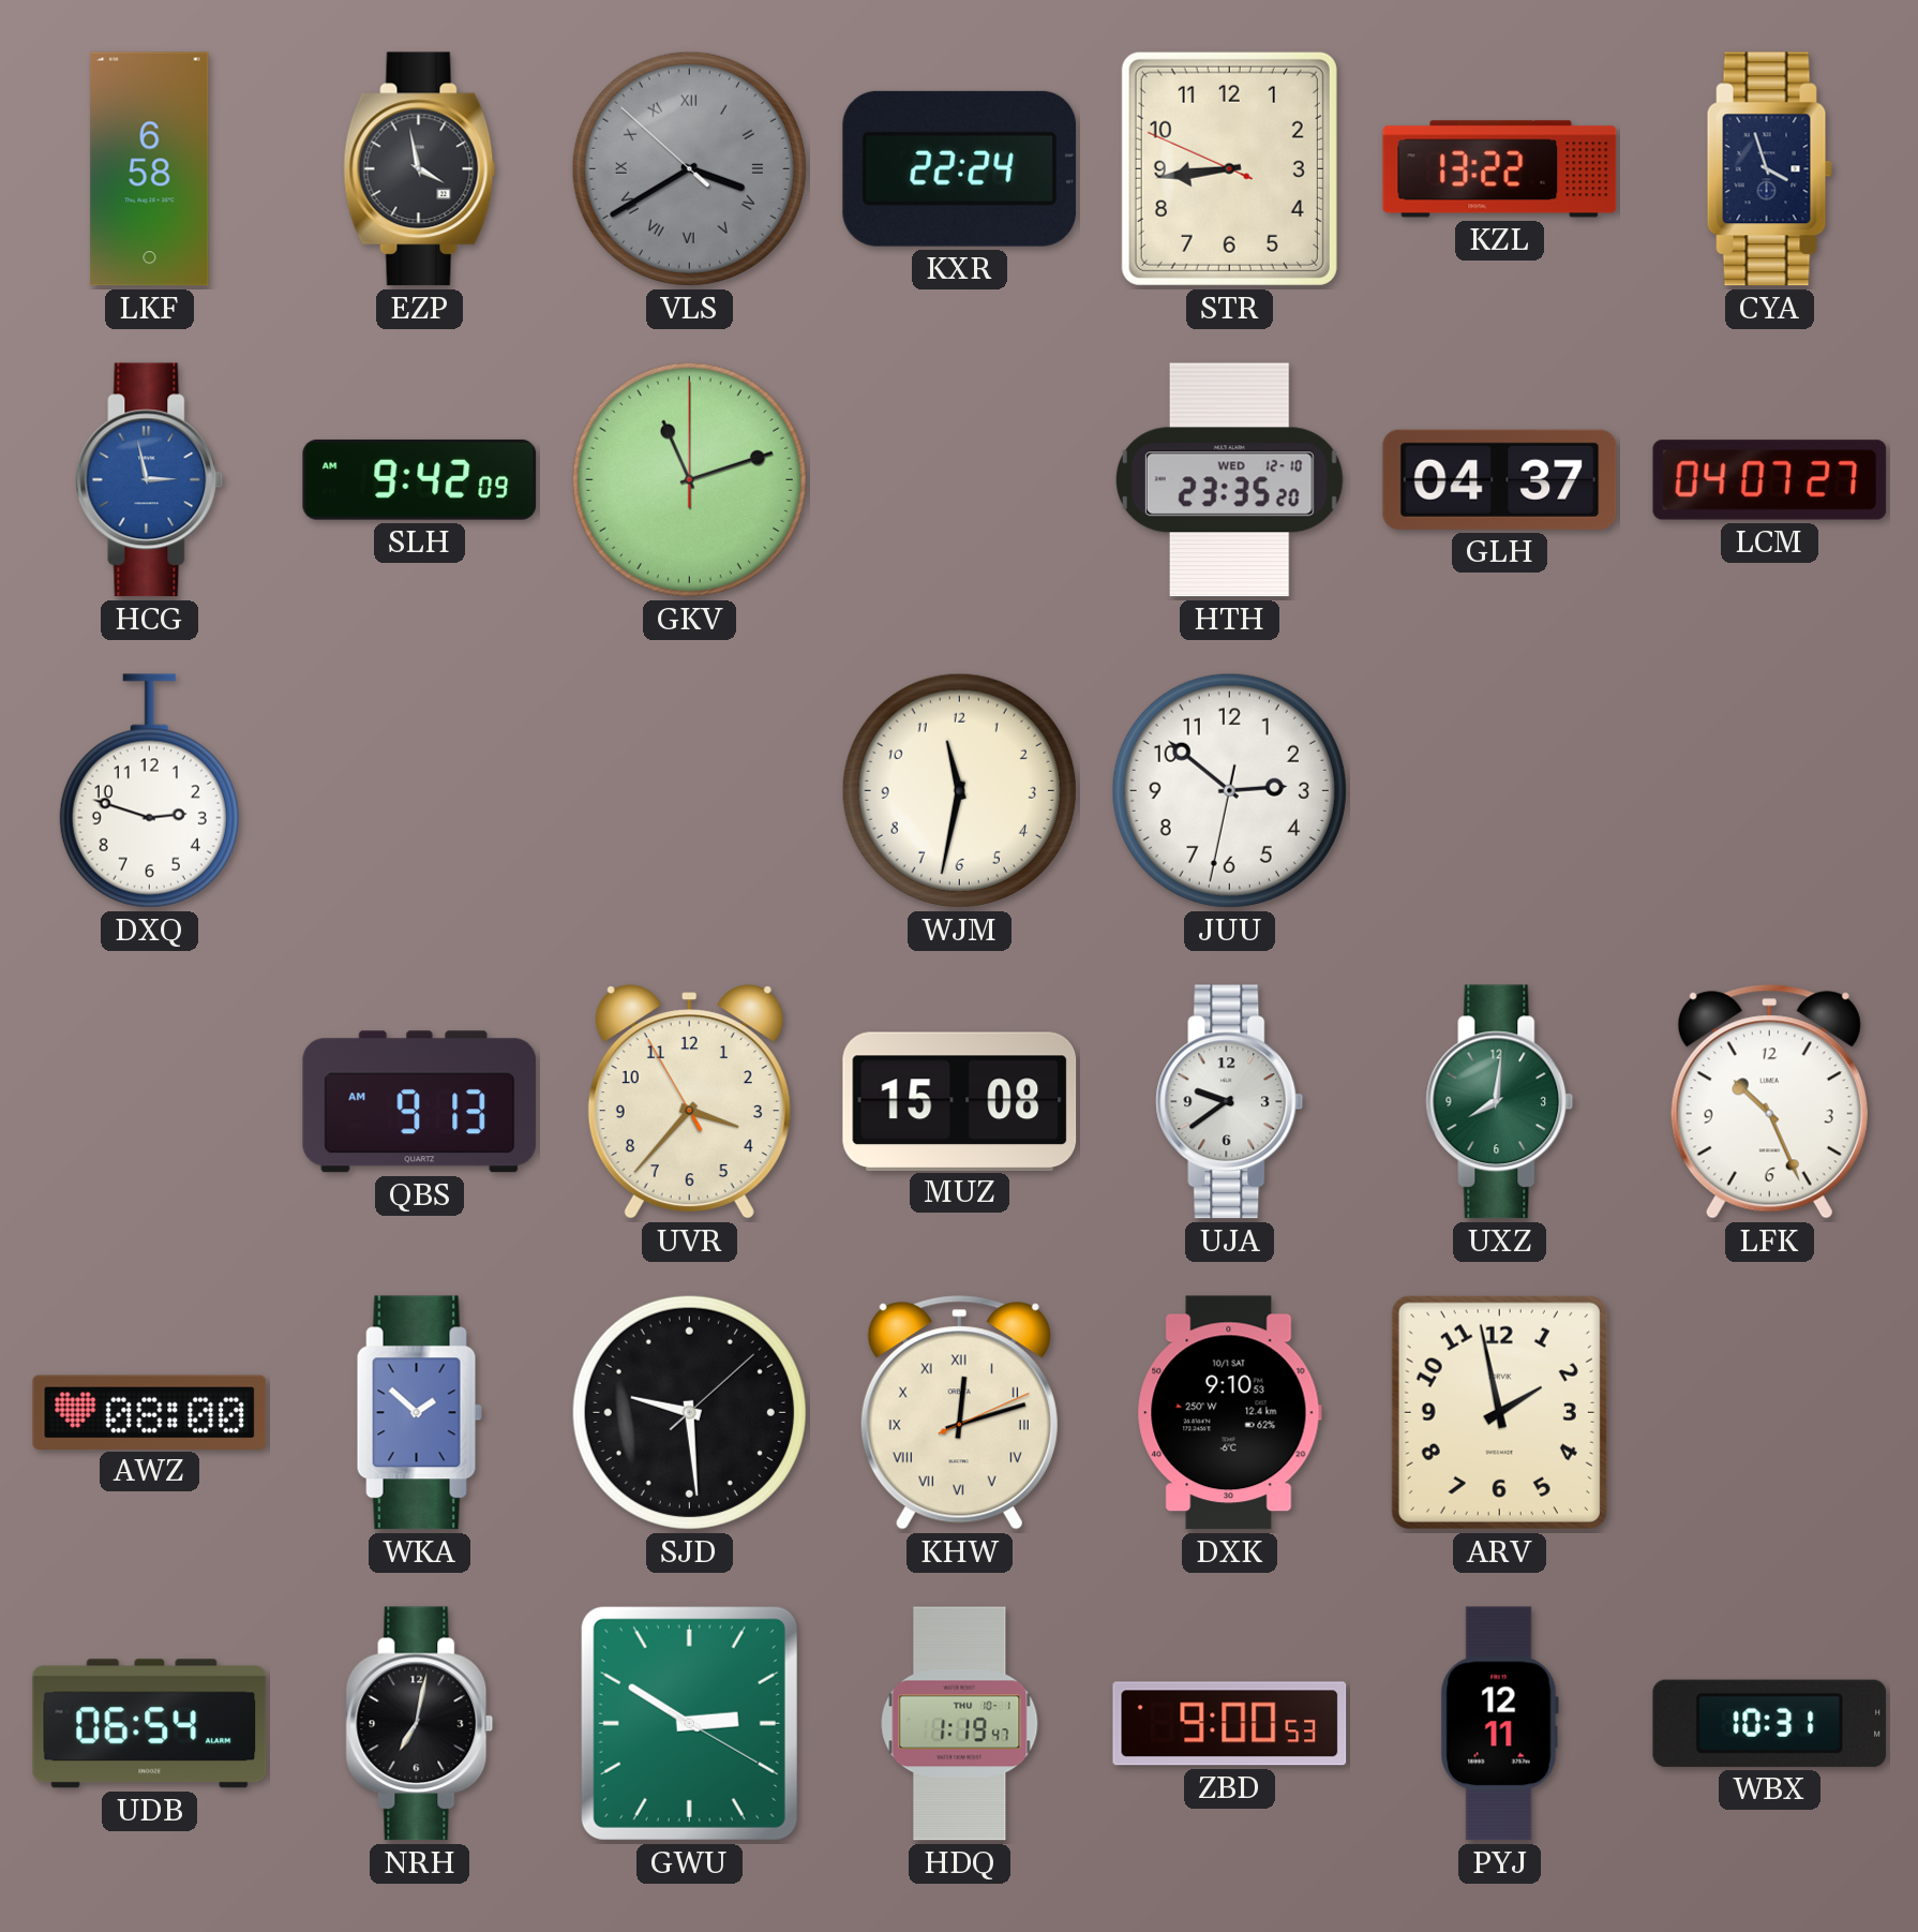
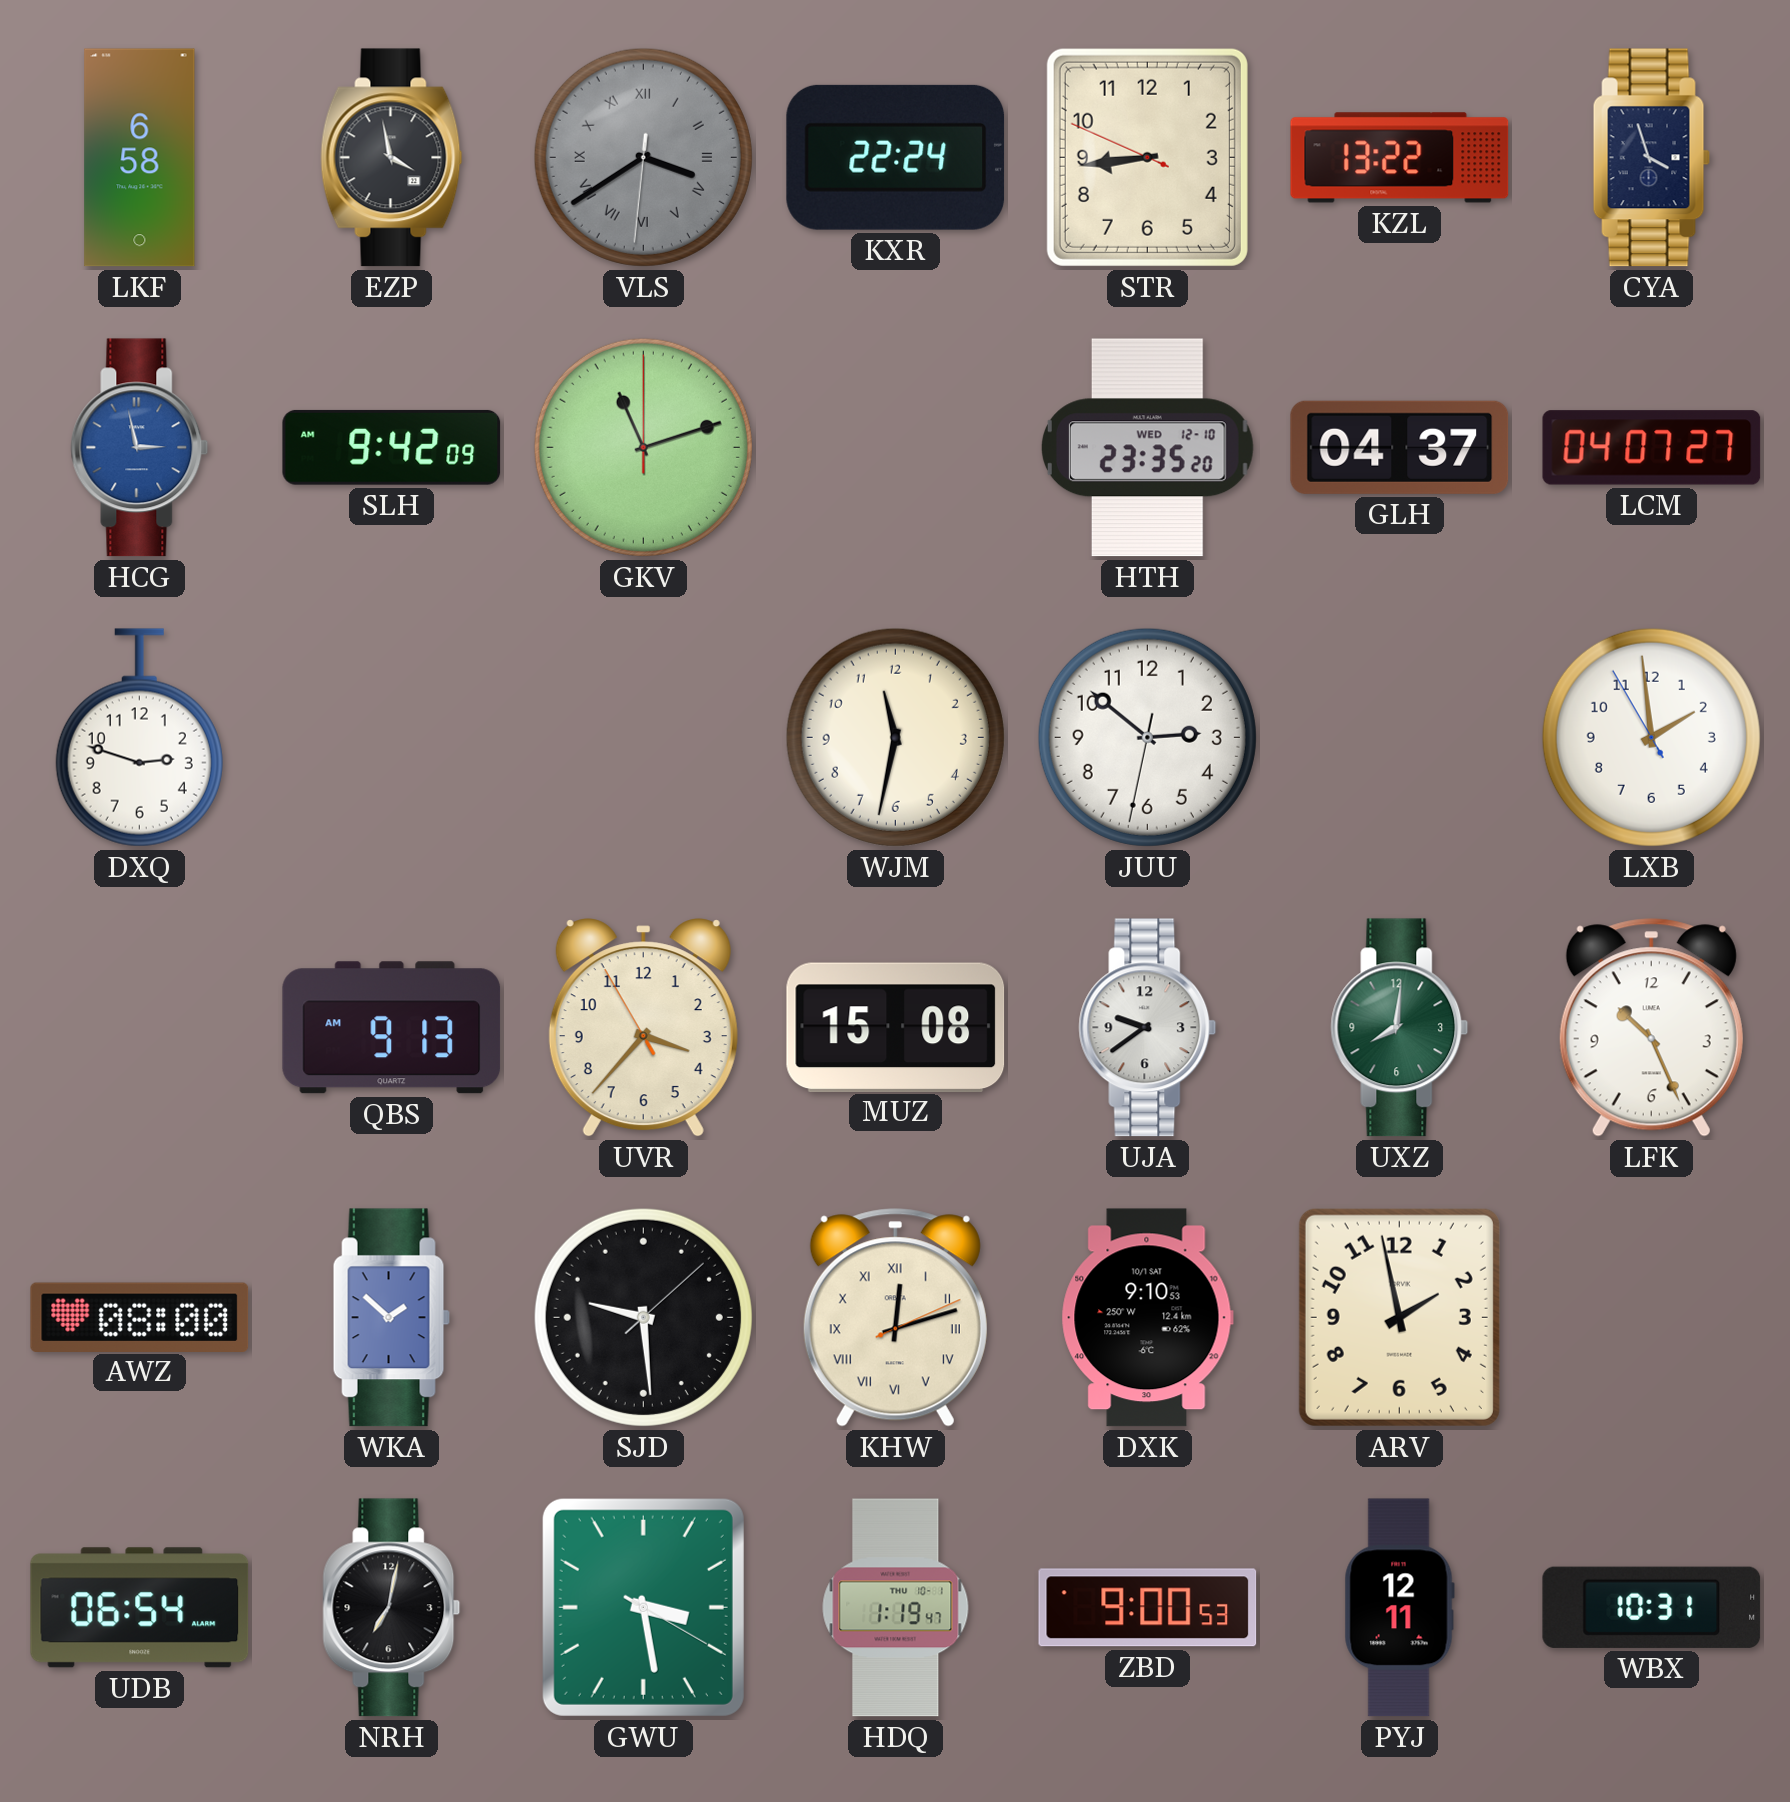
VLS: 3:39:52 -> 3:39:31 (643, 157)
LXB: none -> 1:58 (1651, 737)
GWU: 2:50 -> 3:28 (643, 1607)
